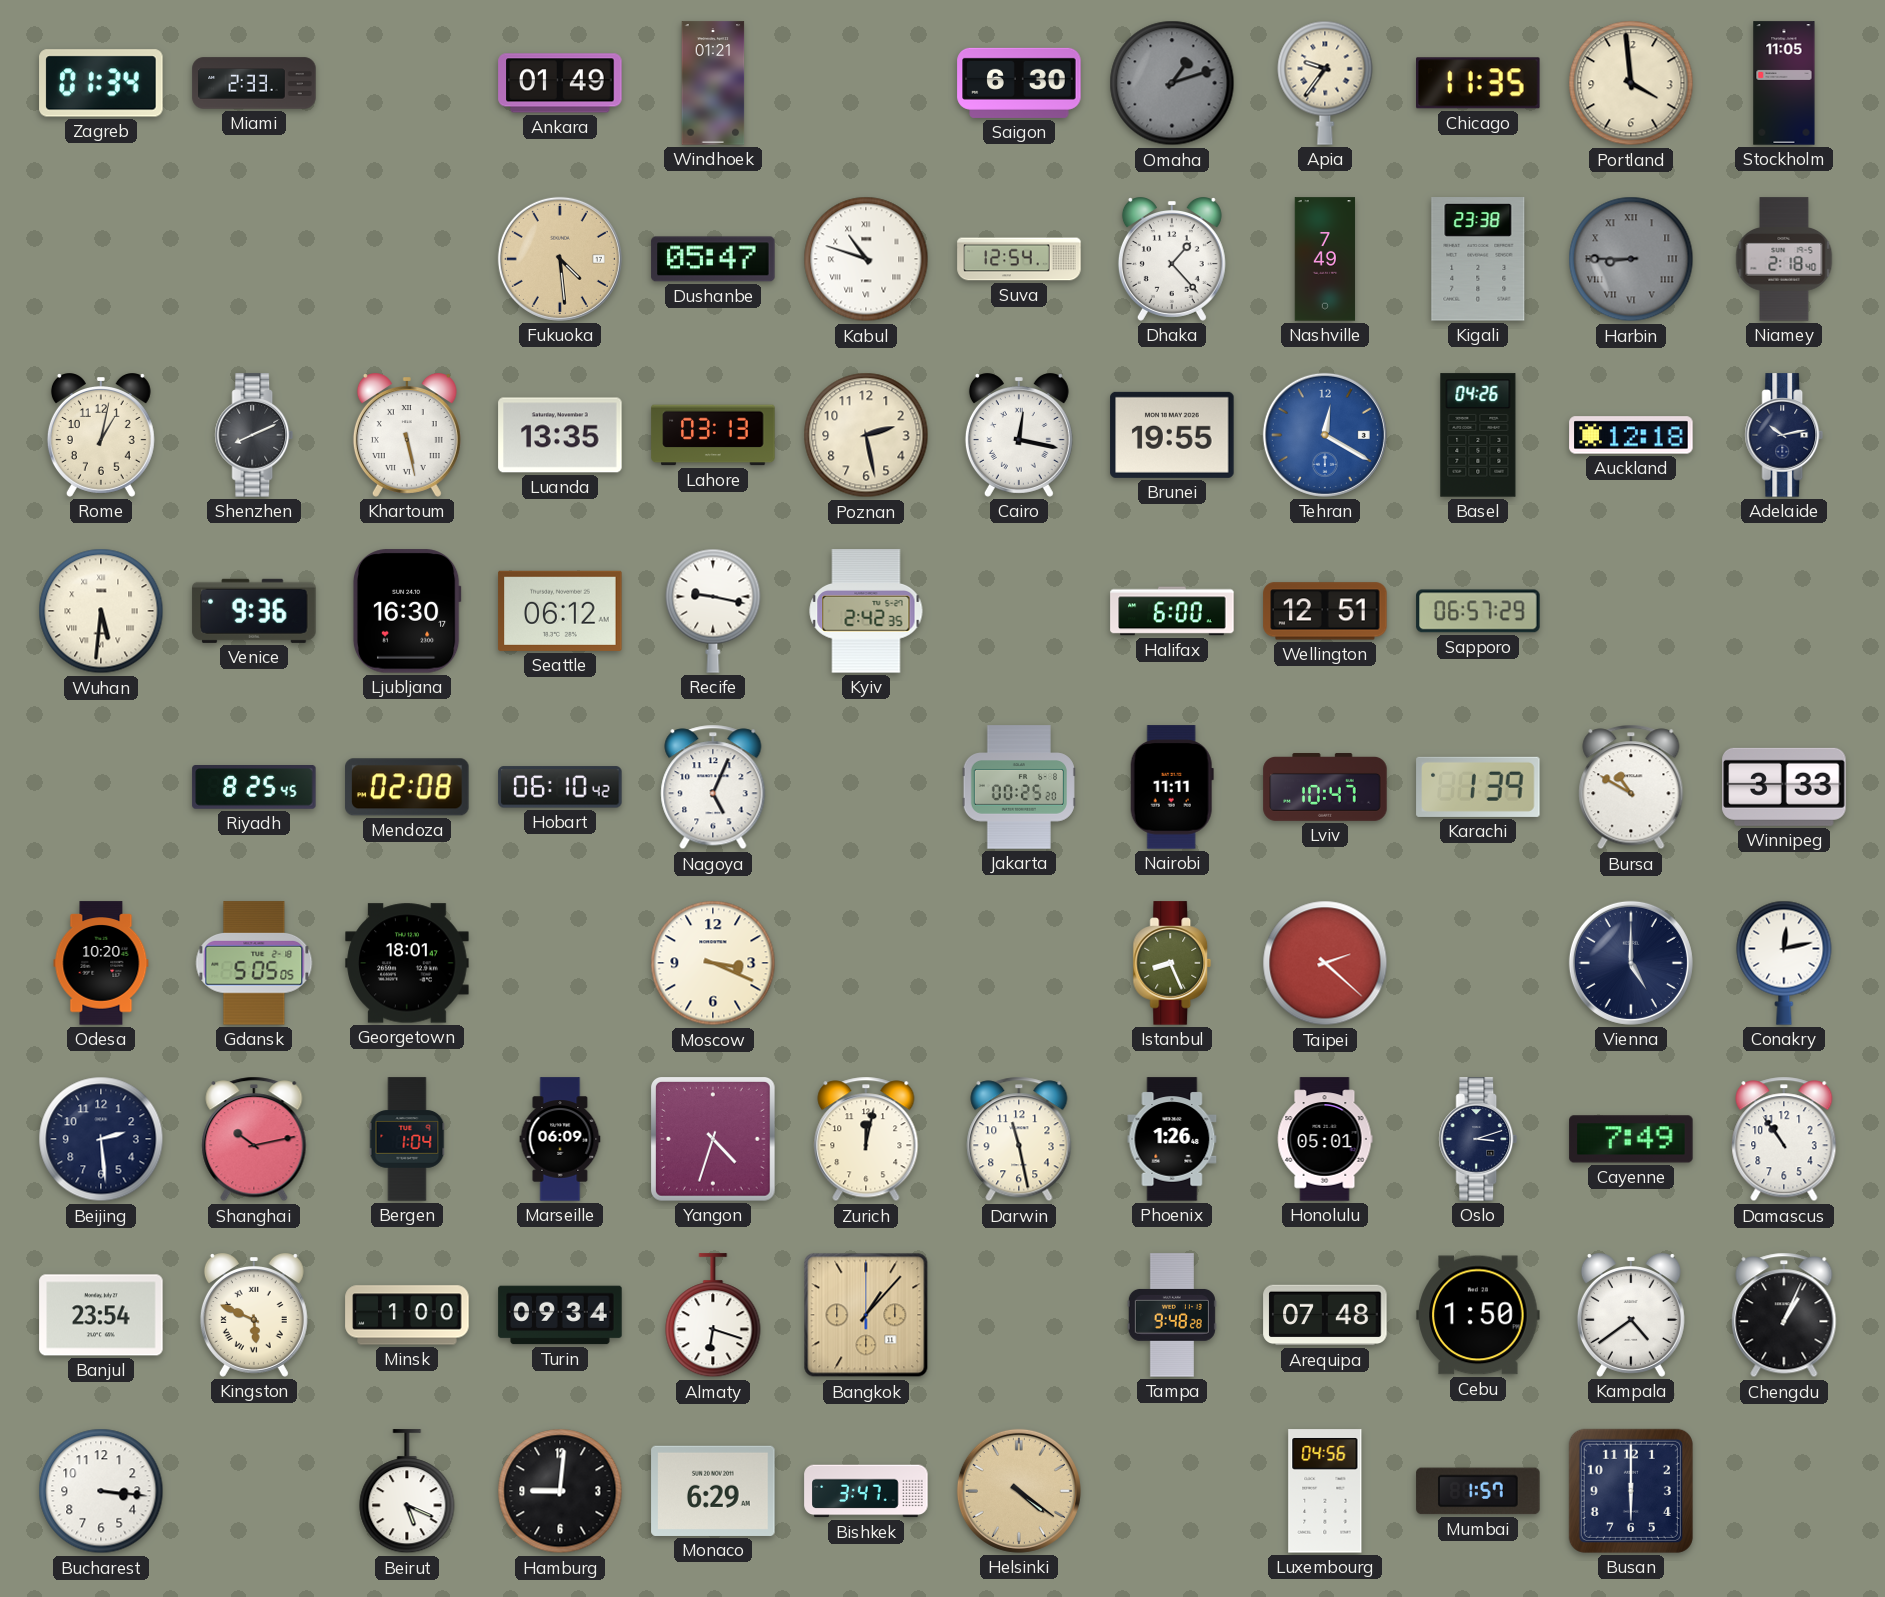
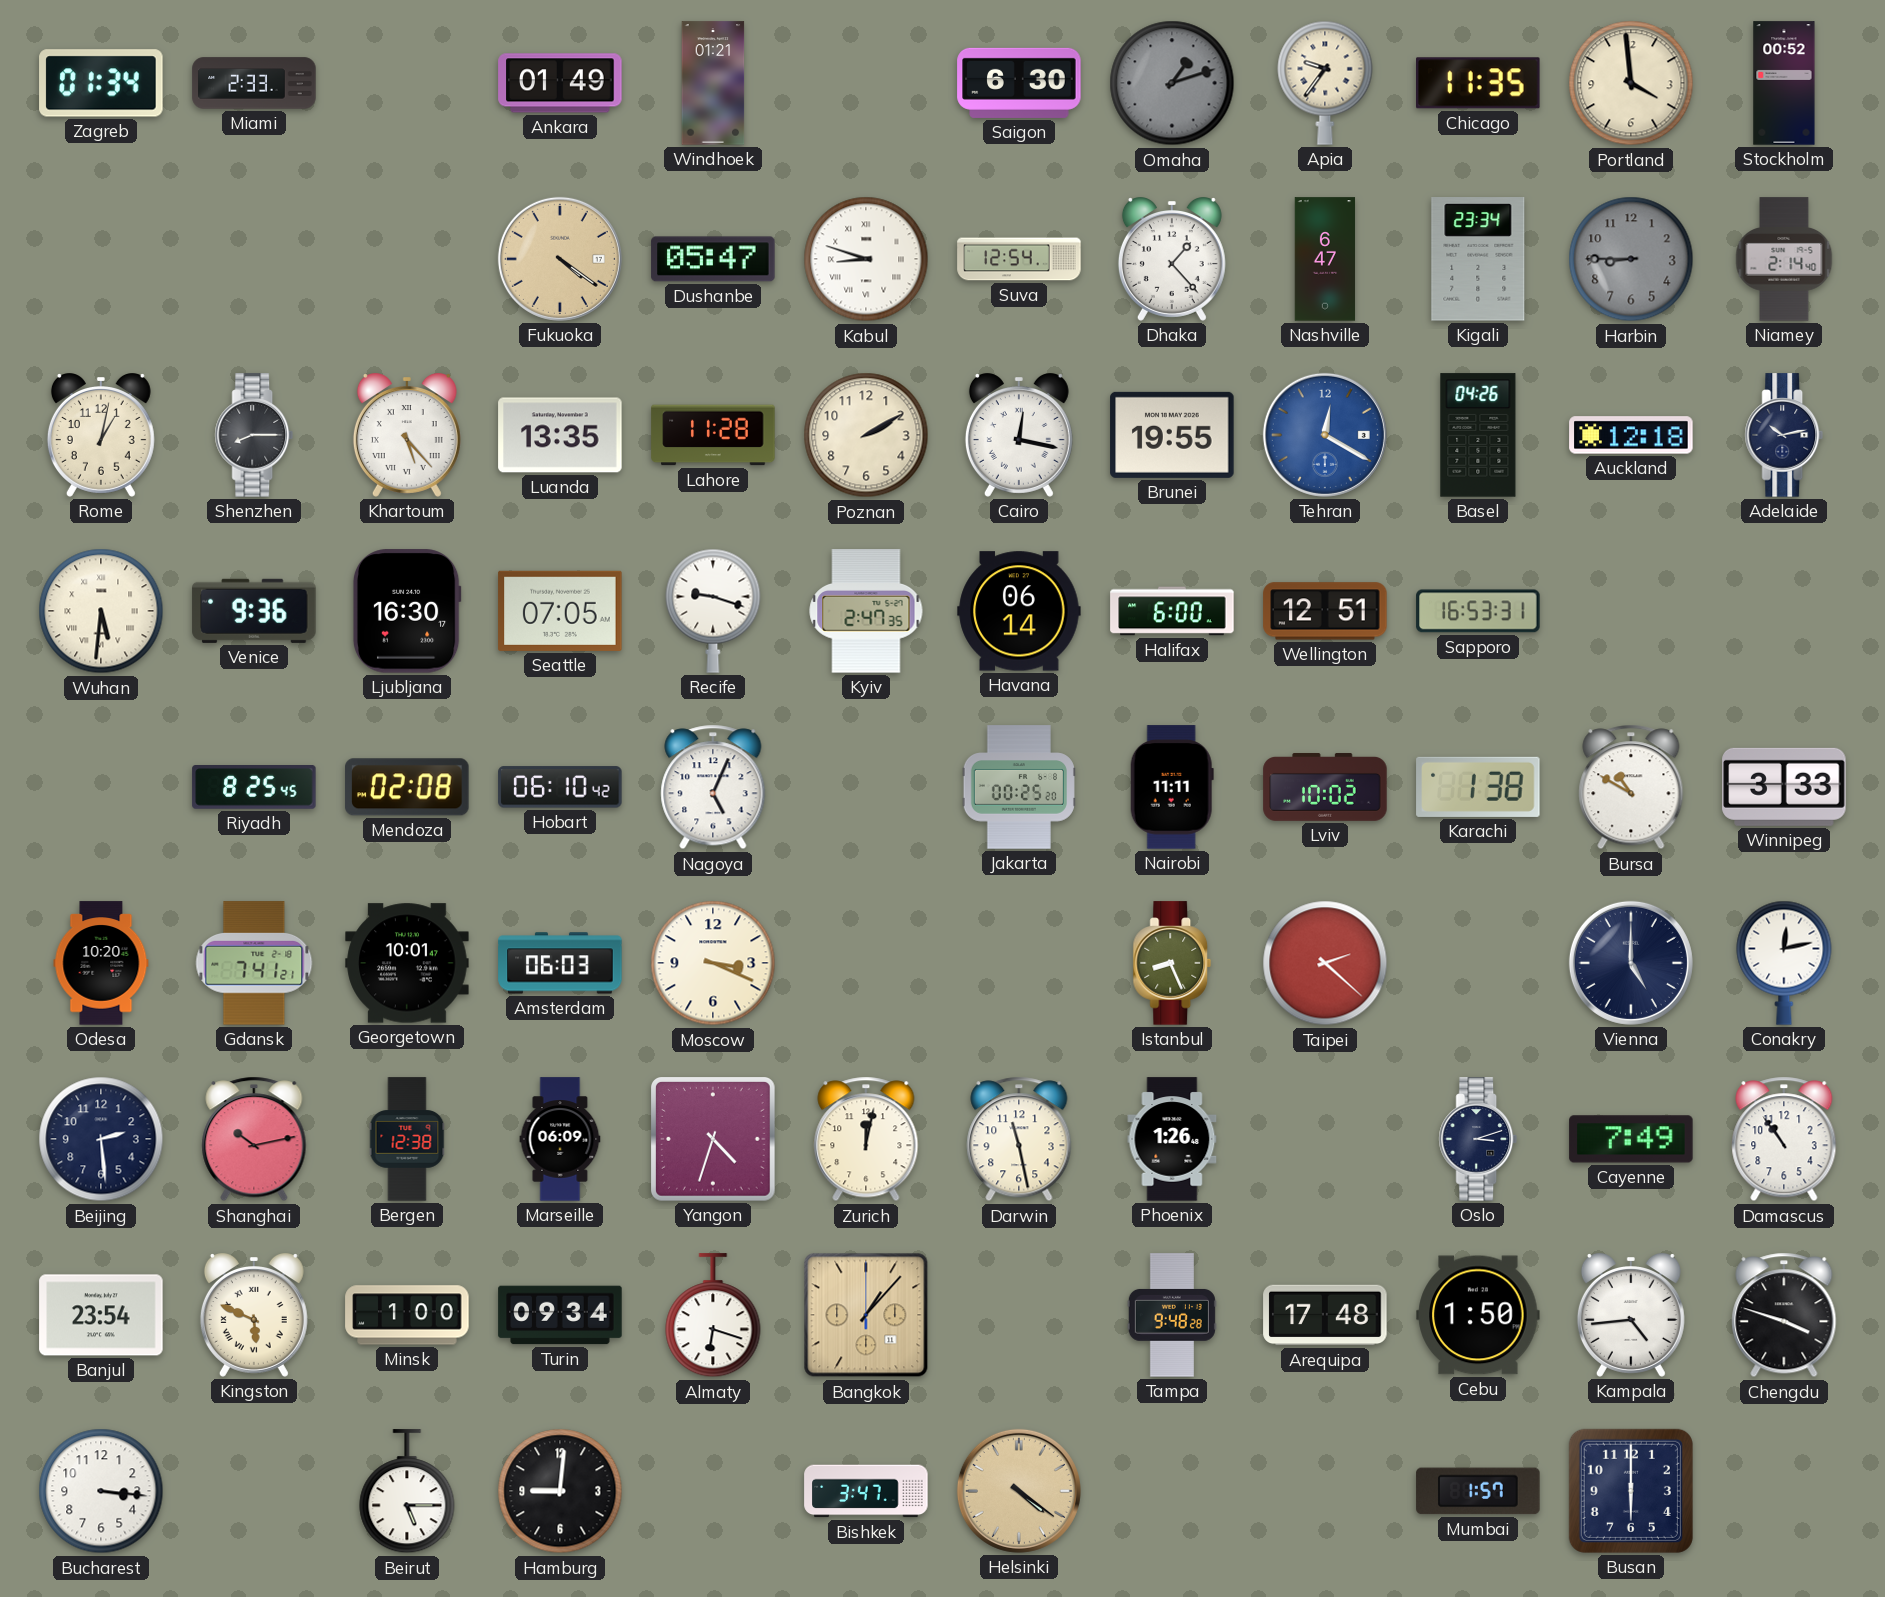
Stockholm: 11:05 -> 00:52 (1784, 83)
Fukuoka: 4:29 -> 4:21 (560, 259)
Kabul: 10:48 -> 8:48 (866, 259)
Nashville: 7:49 -> 6:47 (1325, 259)
Kigali: 23:38 -> 23:34 (1478, 259)
Harbin numerals: Roman -> Arabic (1631, 259)
Niamey: 2:18 -> 2:14 (1784, 259)
Shenzhen: 8:11 -> 8:15 (254, 435)
Khartoum: 5:28 -> 5:23 (407, 435)
Lahore: 03:13 -> 11:28 (713, 435)
Poznan: 2:28 -> 2:10 (866, 435)
Seattle: 06:12 -> 07:05 (560, 611)
Recife: 9:17 -> 9:18 (713, 611)
Kyiv: 2:42 -> 2:47 (866, 611)
Havana: none -> 06:14 (1019, 611)
Sapporo: 06:57 -> 16:53 (1478, 611)
Lviv: 10:47 -> 10:02 (1325, 788)
Karachi: 1:39 -> 1:38 (1478, 787)
Gdansk: 5:05 -> 7:41 (254, 963)
Georgetown: 18:01 -> 10:01 (407, 963)
Amsterdam: none -> 06:03 (560, 963)
Bergen: 1:04 -> 12:38 (407, 1139)
Honolulu: 05:01 -> none (1325, 1139)
Arequipa: 07:48 -> 17:48 (1325, 1315)
Kampala: 4:39 -> 4:44 (1631, 1315)
Chengdu: 1:04 -> 3:48 (1784, 1315)
Beirut: 5:19 -> 5:15 (407, 1492)
Monaco: 6:29 -> none (713, 1491)
Luxembourg: 04:56 -> none (1325, 1491)
